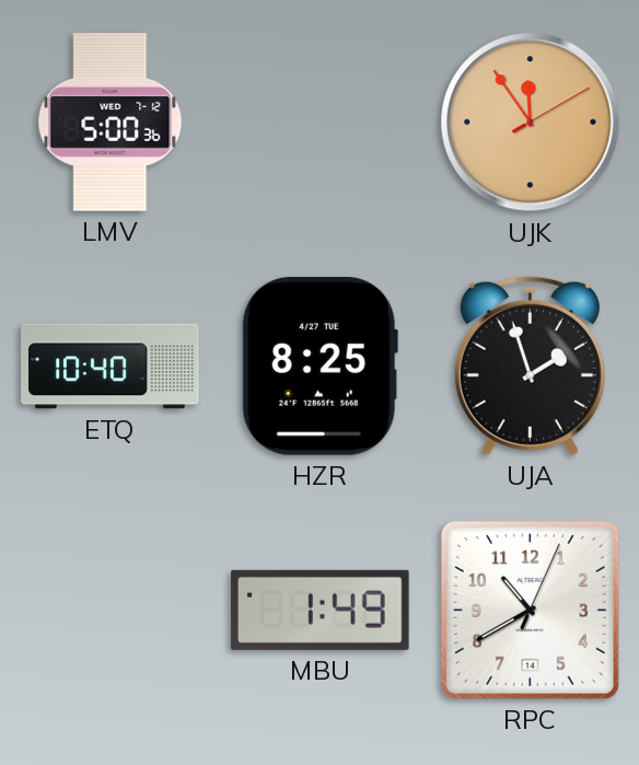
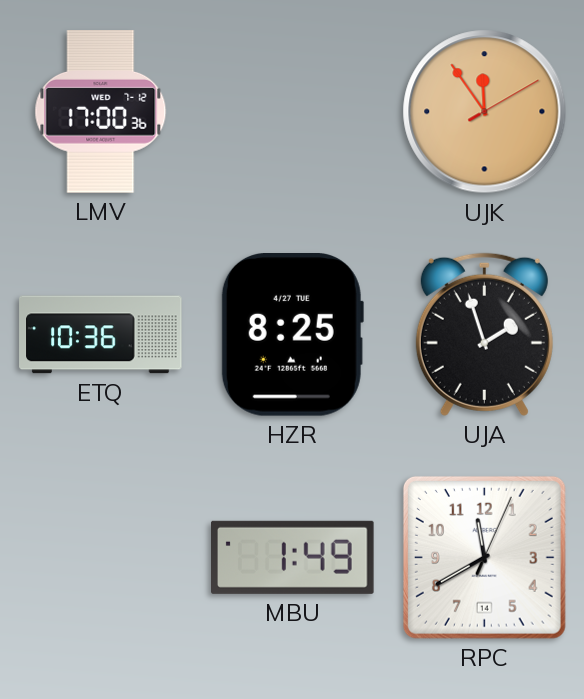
LMV: 5:00 -> 17:00 (101, 112)
ETQ: 10:40 -> 10:36 (101, 335)
RPC: 10:40 -> 11:40 (484, 557)
